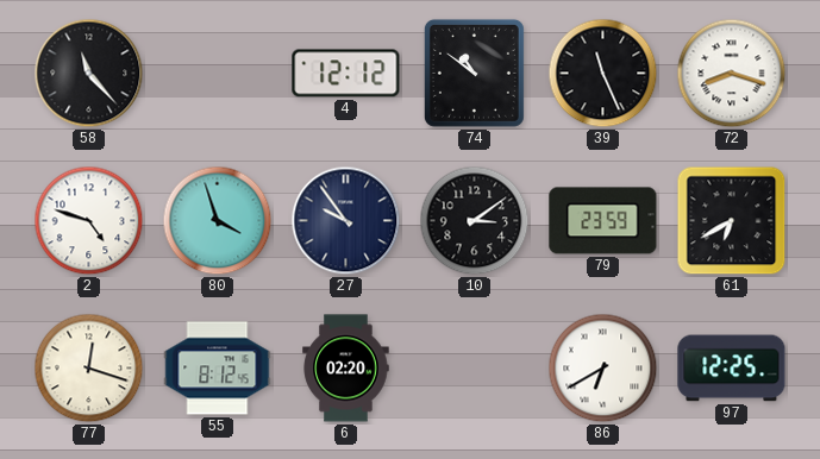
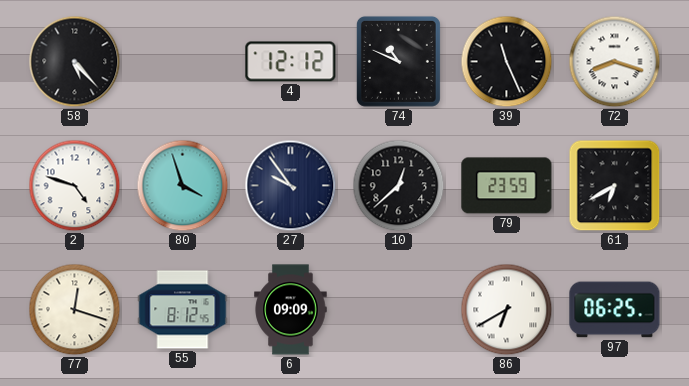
58: 11:23 -> 5:23 (75, 62)
74: 10:51 -> 10:49 (398, 61)
10: 3:09 -> 12:38 (399, 186)
6: 02:20 -> 09:09 (291, 310)
97: 12:25 -> 06:25 (615, 310)
